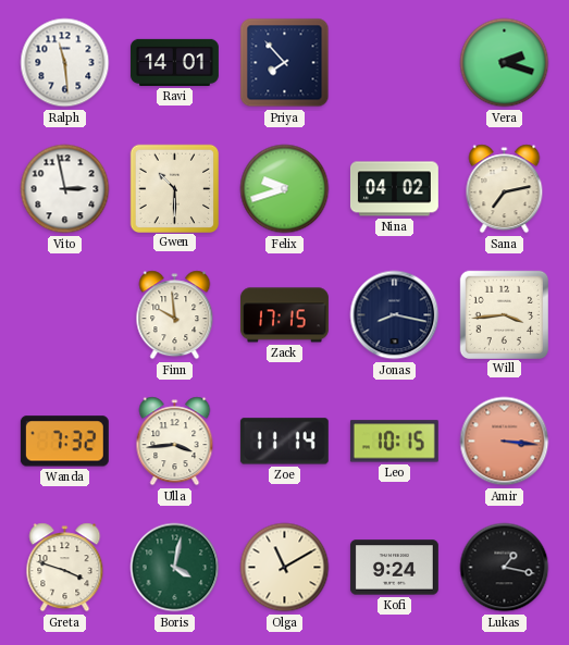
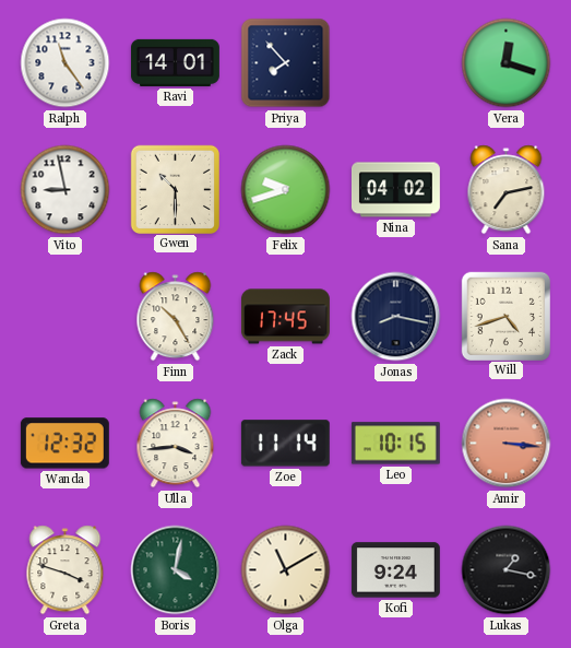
Ralph: 11:29 -> 11:24 (66, 63)
Vera: 2:18 -> 12:18 (507, 63)
Vito: 2:58 -> 8:58 (66, 190)
Finn: 9:59 -> 10:25 (176, 317)
Zack: 17:15 -> 17:45 (285, 317)
Will: 3:44 -> 4:42 (505, 316)
Wanda: 7:32 -> 12:32 (64, 444)
